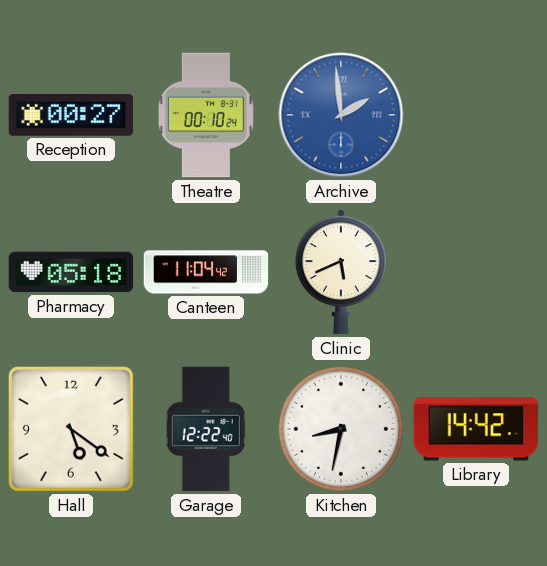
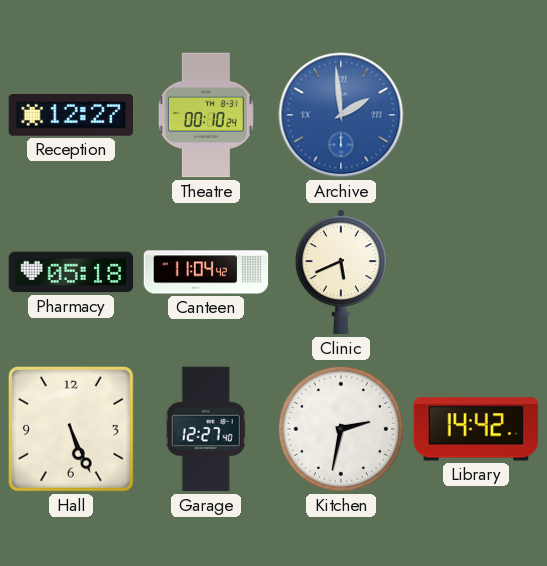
Reception: 00:27 -> 12:27 (71, 116)
Hall: 5:21 -> 5:26 (72, 430)
Garage: 12:22 -> 12:27 (206, 429)
Kitchen: 8:32 -> 2:32 (341, 429)
